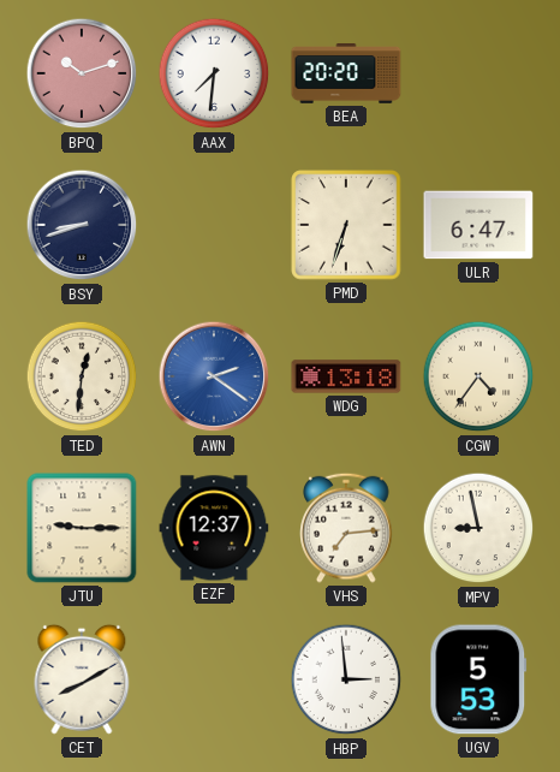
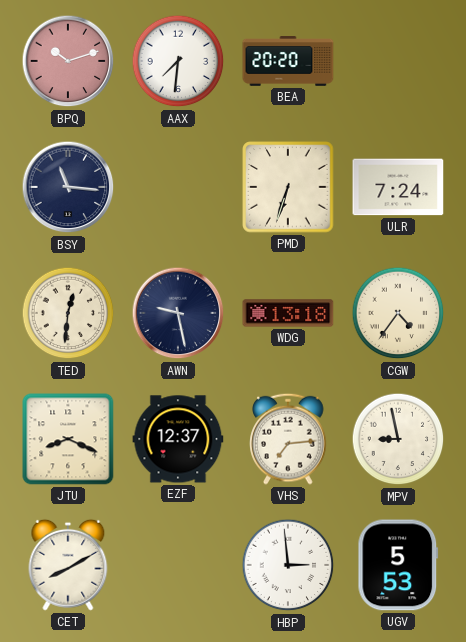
BSY: 8:42 -> 11:16 (68, 187)
ULR: 6:47 -> 7:24 (398, 187)
AWN: 2:21 -> 9:28 (178, 313)
AWN dial: blue -> navy (178, 313)
JTU: 9:15 -> 8:19 (68, 439)
